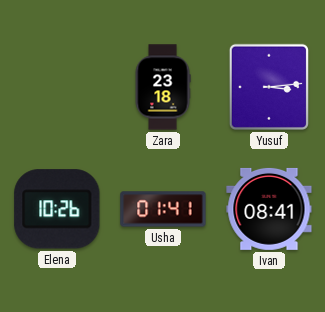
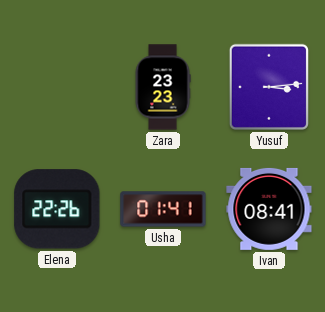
Zara: 23:18 -> 23:23 (163, 87)
Elena: 10:26 -> 22:26 (57, 209)
